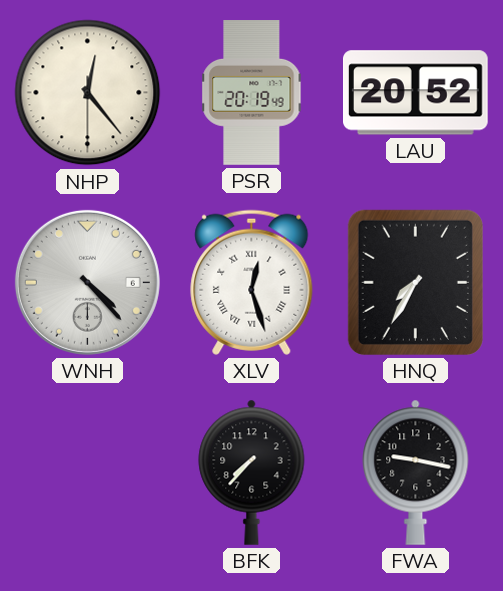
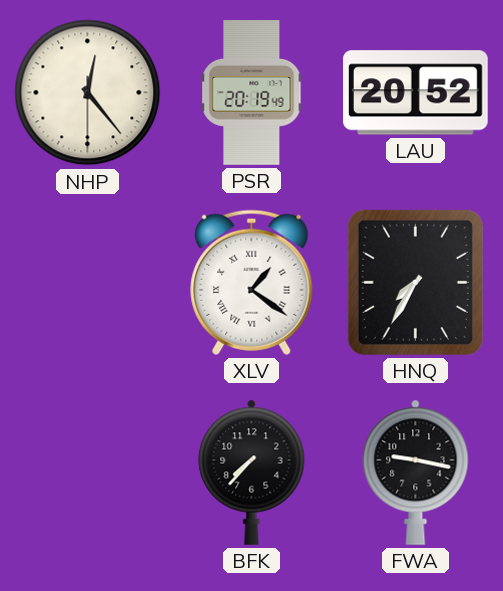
WNH: 4:23 -> none (87, 282)
XLV: 12:27 -> 1:21 (252, 282)
